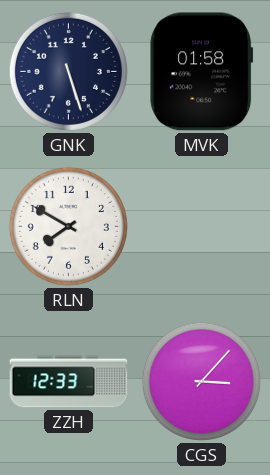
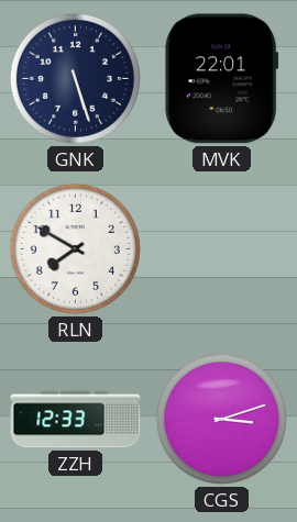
MVK: 01:58 -> 22:01 (222, 79)
CGS: 3:07 -> 3:12 (221, 419)
